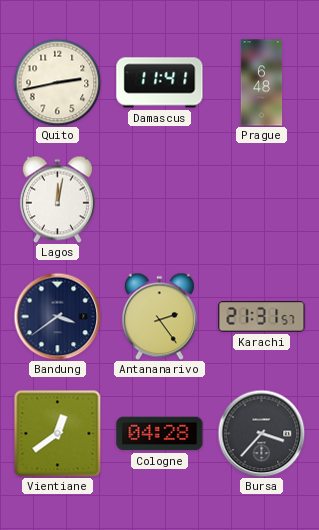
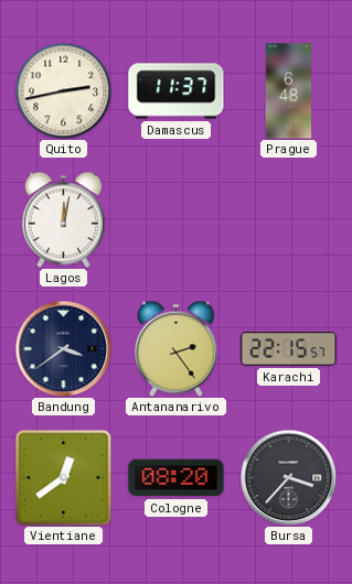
Damascus: 11:41 -> 11:37 (177, 91)
Karachi: 21:31 -> 22:15 (289, 349)
Cologne: 04:28 -> 08:20 (177, 478)
